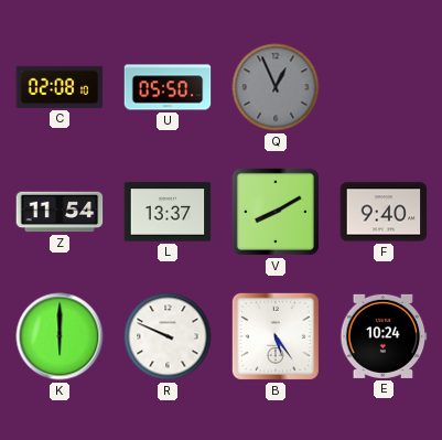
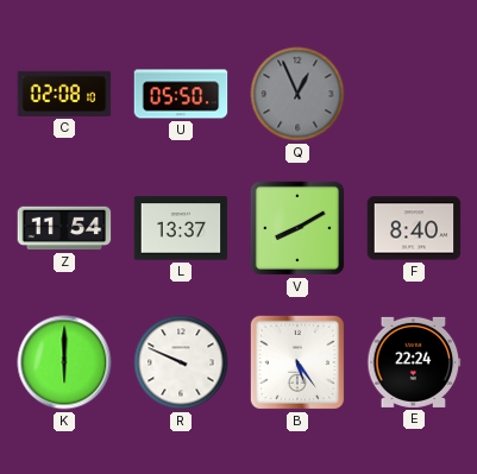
F: 9:40 -> 8:40 (414, 228)
E: 10:24 -> 22:24 (414, 362)
